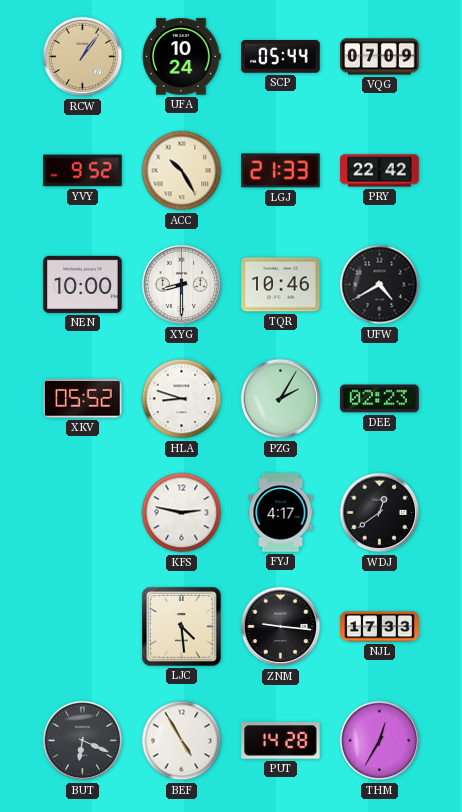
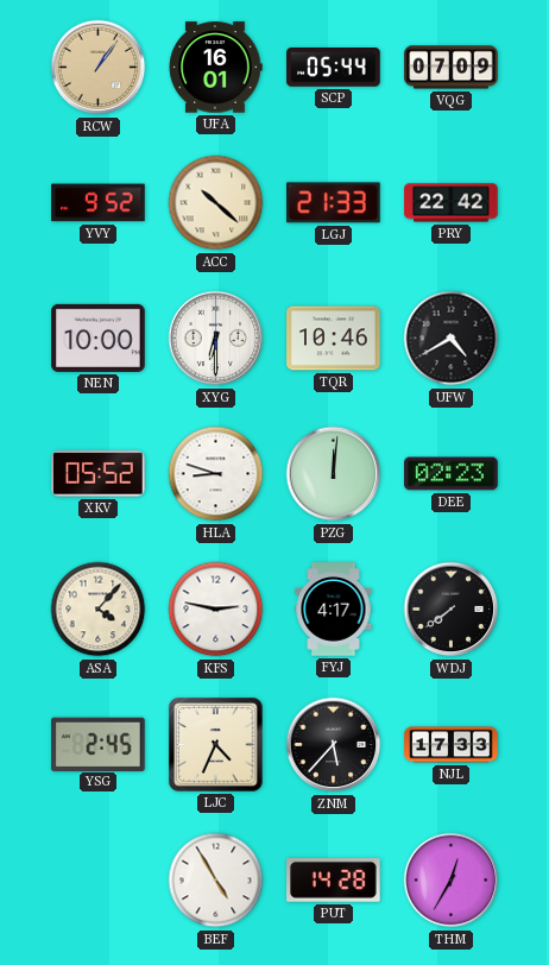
UFA: 10:24 -> 16:01 (215, 68)
ACC: 10:25 -> 10:22 (216, 203)
XYG: 8:30 -> 6:30 (216, 339)
PZG: 2:05 -> 12:01 (334, 474)
ASA: none -> 4:07 (99, 610)
WDJ: 12:39 -> 7:39 (452, 610)
YSG: none -> 2:45 (99, 744)
LJC: 4:29 -> 4:34 (216, 745)
ZNM: 9:16 -> 5:37 (334, 745)
BUT: 6:19 -> none (83, 741)
